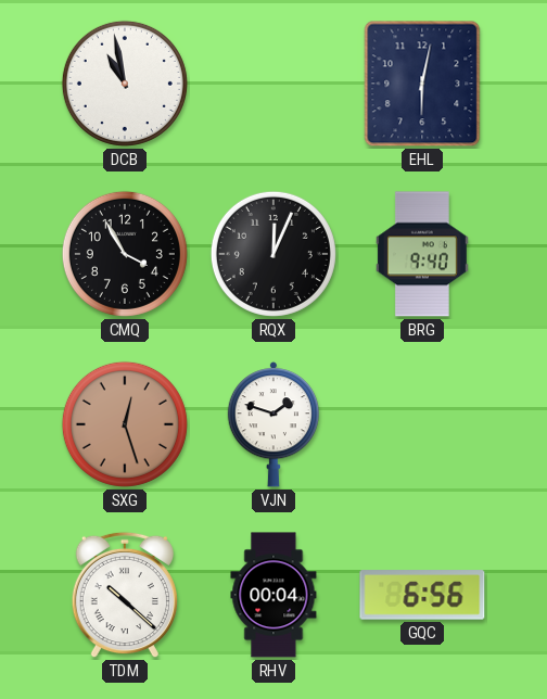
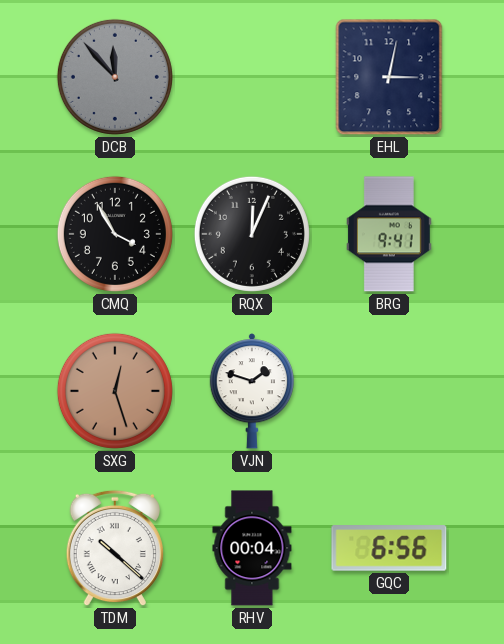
DCB: 10:58 -> 11:53 (115, 77)
DCB dial: white -> grey (115, 77)
EHL: 6:02 -> 3:02 (389, 77)
BRG: 9:40 -> 9:41 (389, 234)
